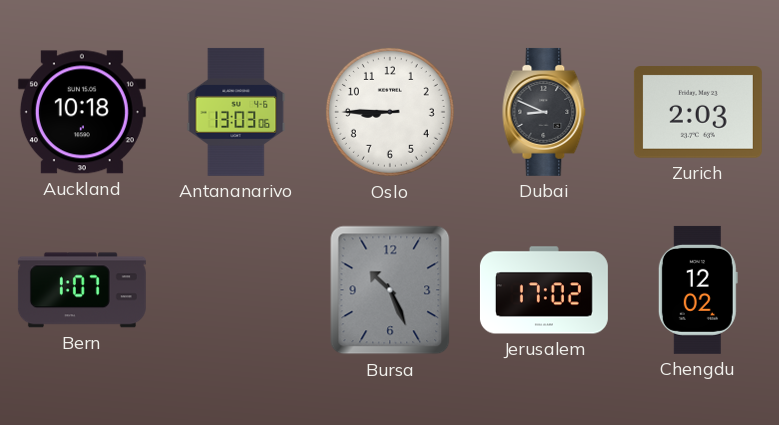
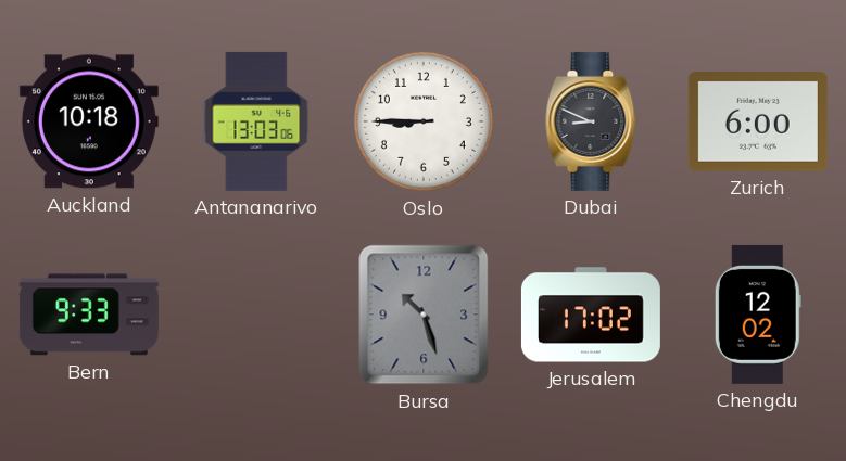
Zurich: 2:03 -> 6:00 (758, 123)
Bern: 1:07 -> 9:33 (89, 315)
Bursa: 10:26 -> 10:27 (424, 315)
